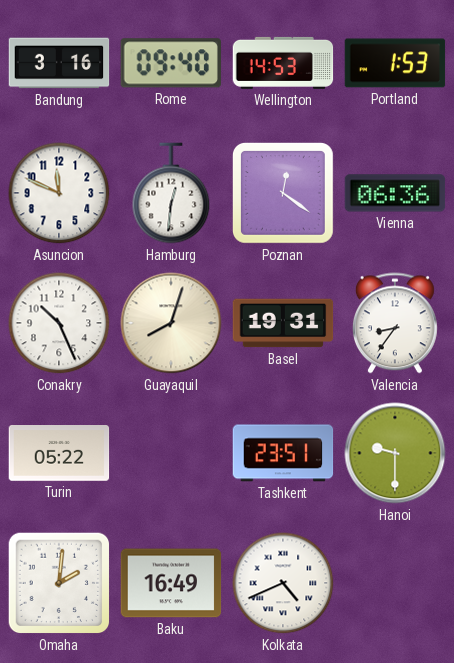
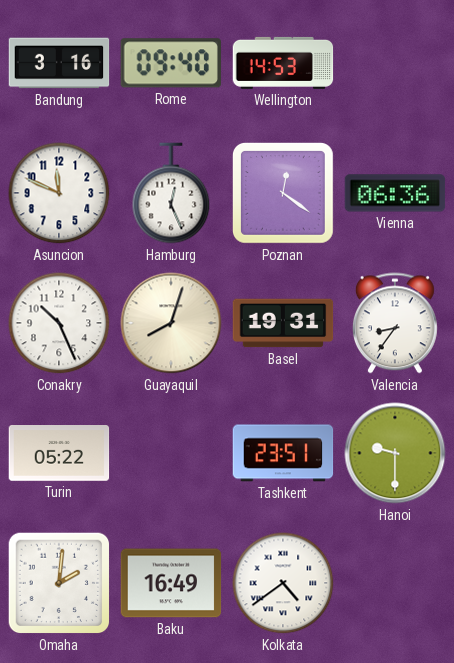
Portland: 1:53 -> none (395, 63)
Hamburg: 12:31 -> 12:26 (171, 193)
Kolkata: 4:41 -> 4:39 (283, 583)
